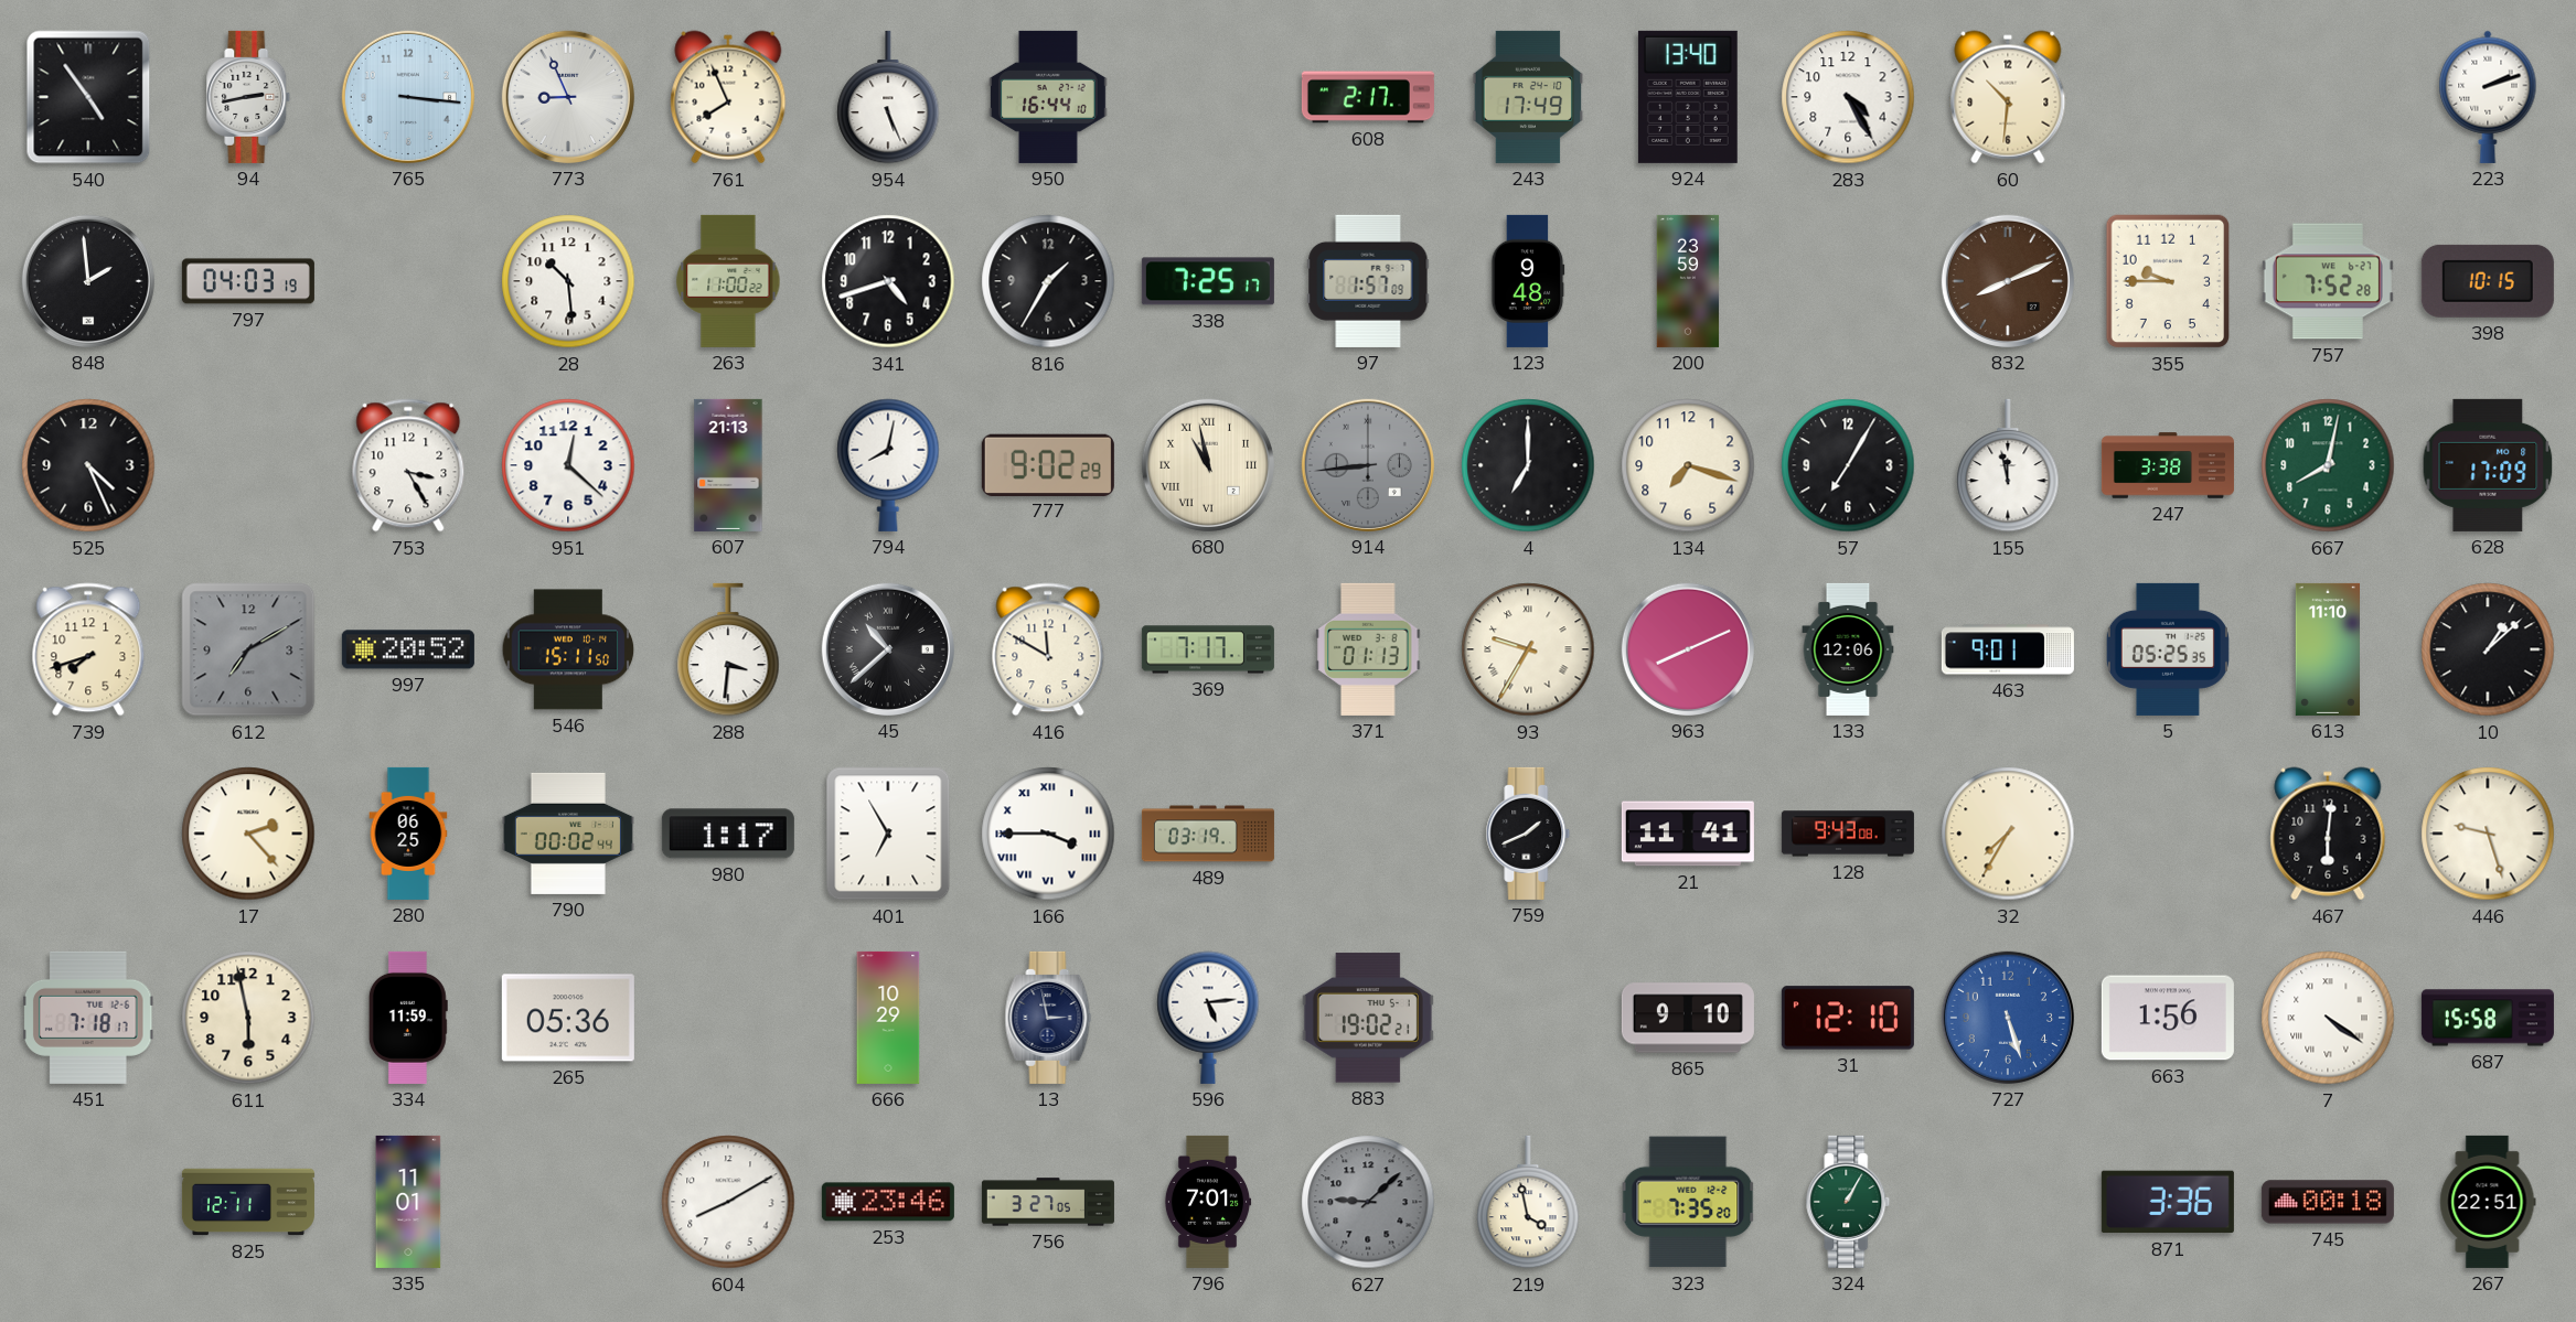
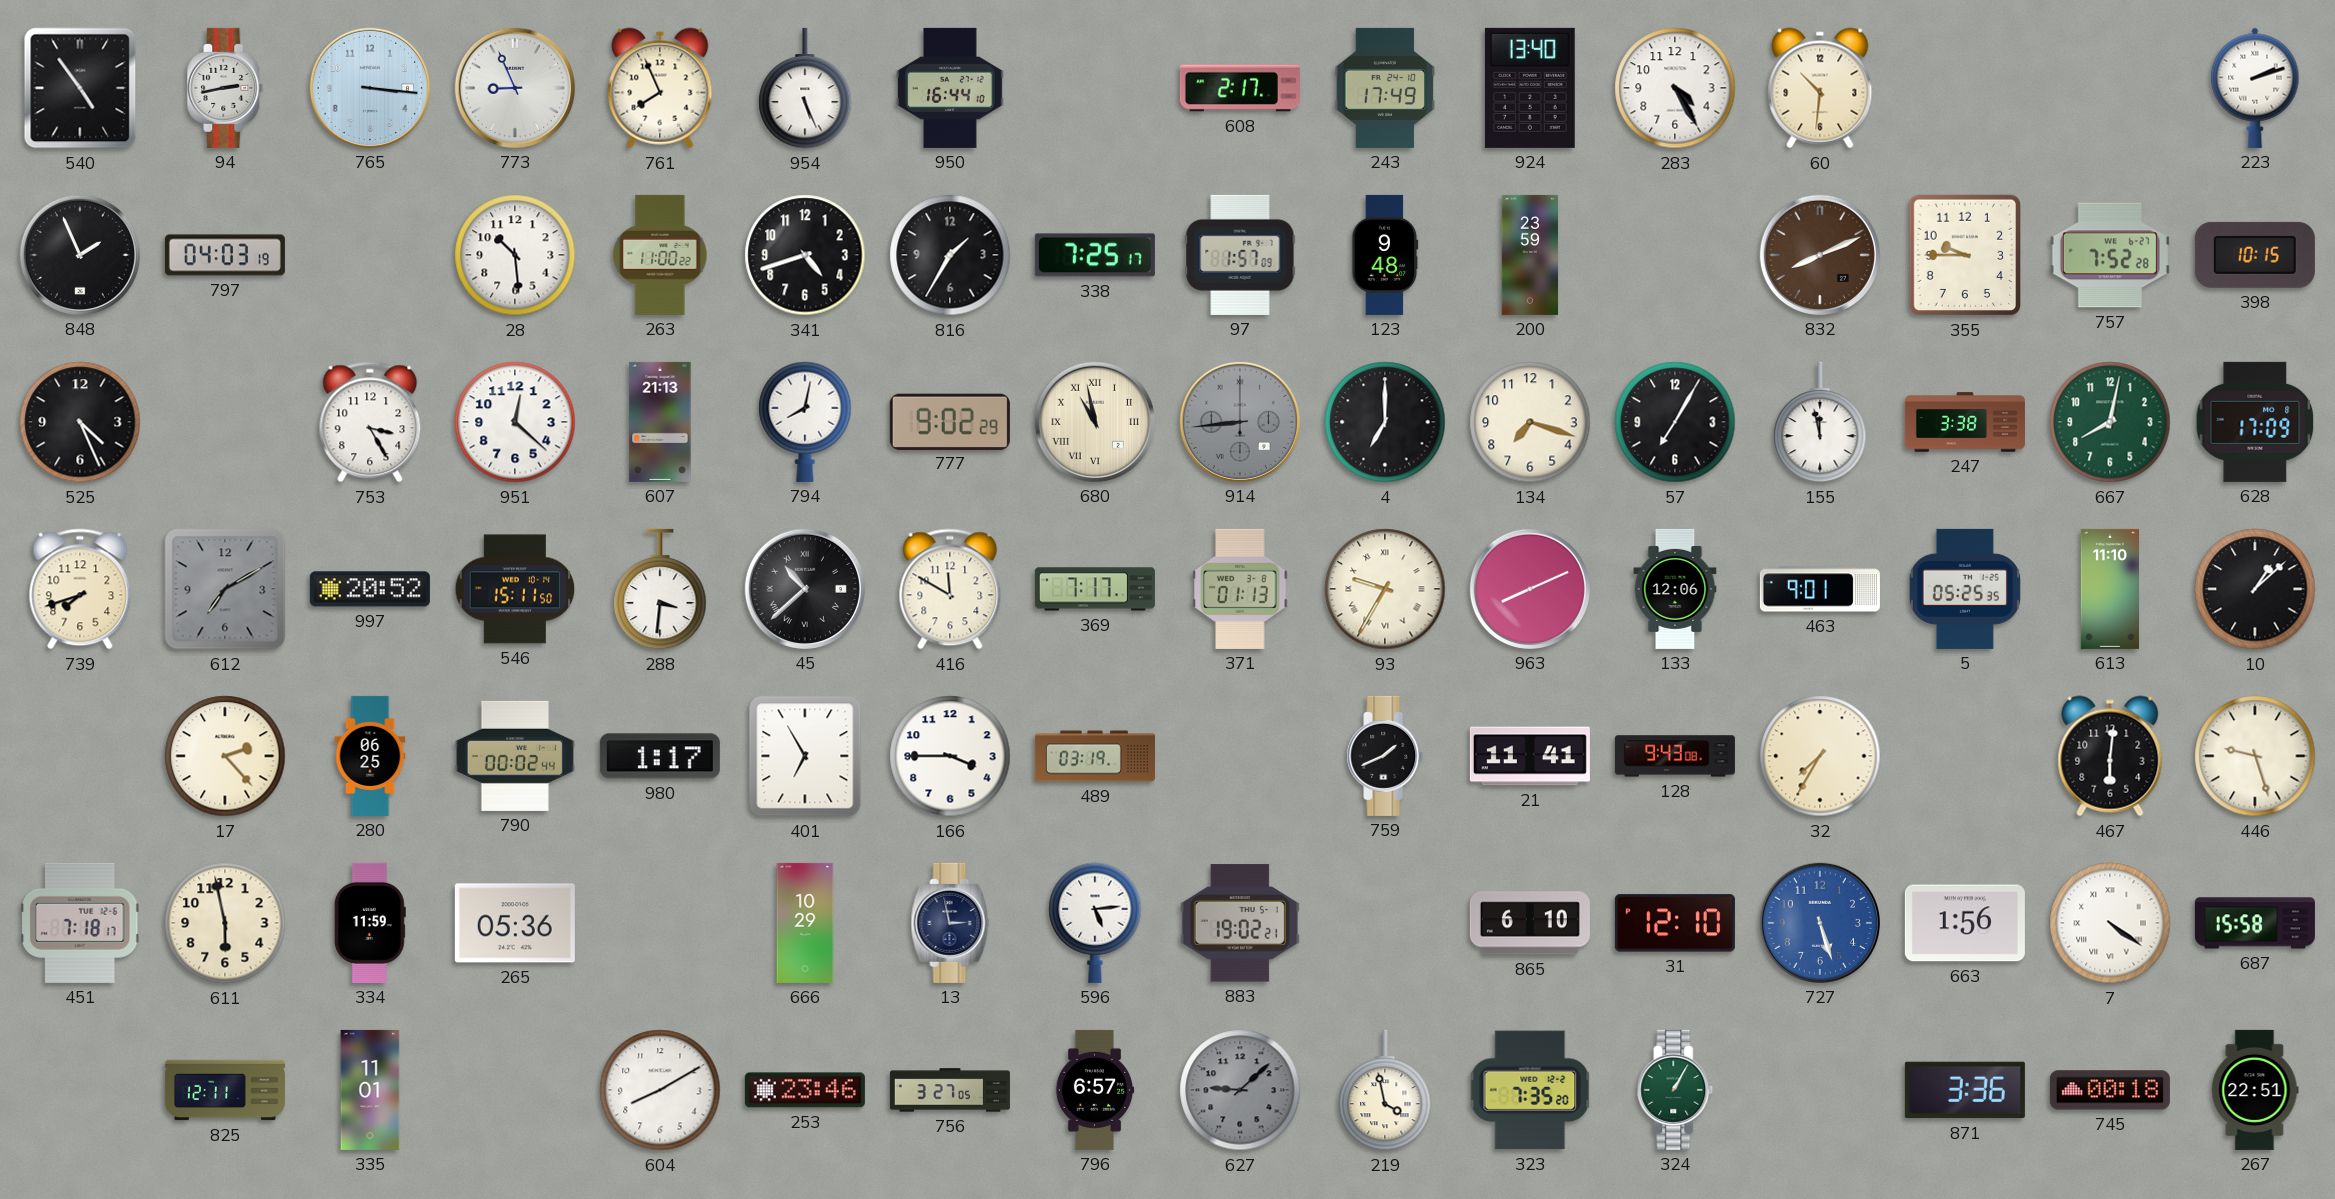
848: 1:59 -> 1:56 (80, 255)
166 numerals: Roman -> Arabic (950, 756)
865: 9:10 -> 6:10 (1530, 923)
796: 7:01 -> 6:57 (1095, 1090)
